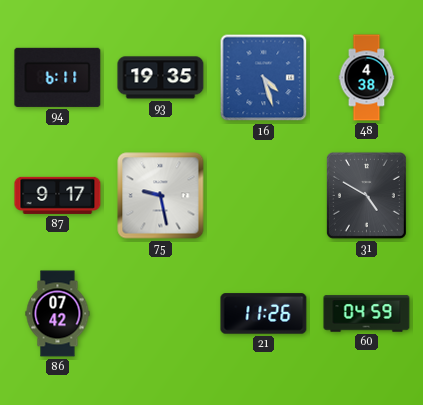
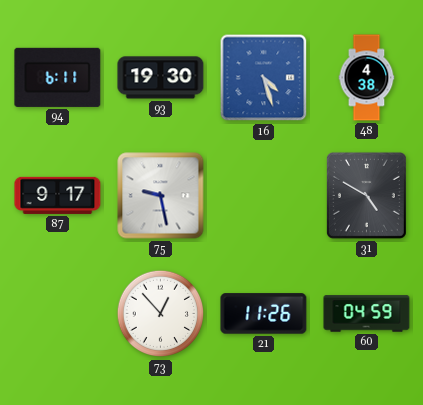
93: 19:35 -> 19:30 (161, 78)
86: 07:42 -> none (58, 314)
73: none -> 12:53 (161, 314)
